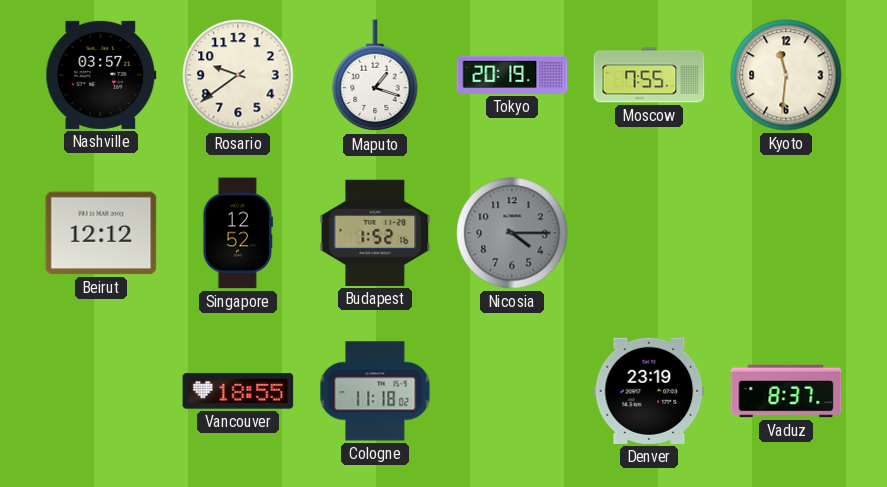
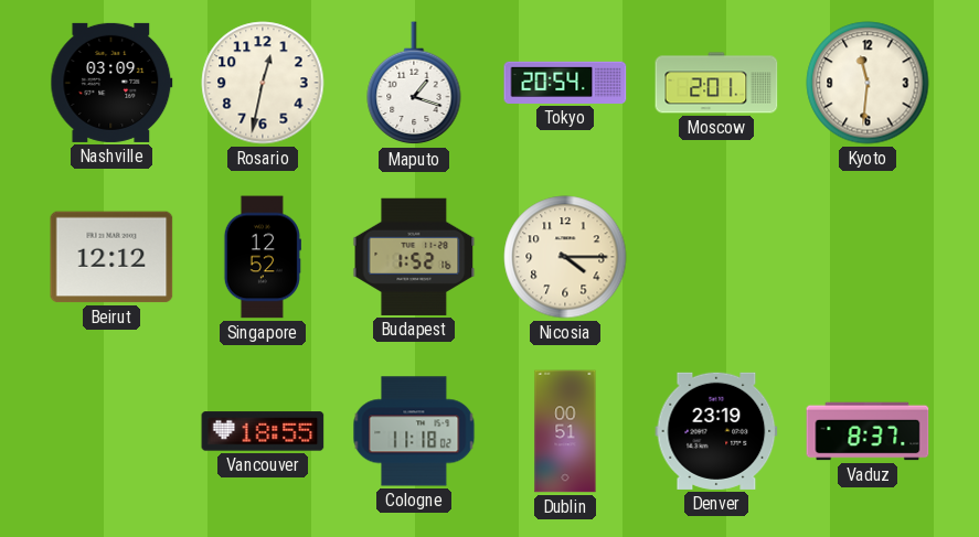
Nashville: 03:57 -> 03:09 (111, 83)
Rosario: 9:39 -> 12:32 (263, 83)
Tokyo: 20:19 -> 20:54 (565, 83)
Moscow: 7:55 -> 2:01 (716, 83)
Nicosia dial: grey -> cream (565, 257)
Dublin: none -> 00:51 (565, 431)
